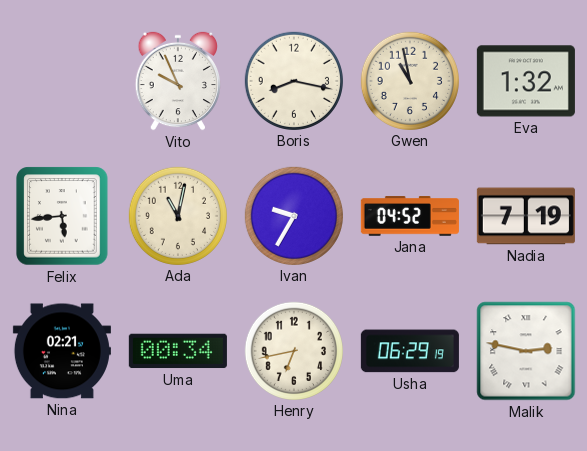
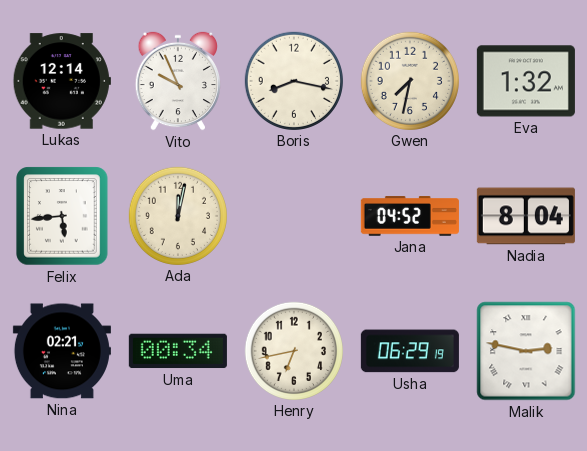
Lukas: none -> 12:14 (62, 81)
Gwen: 10:58 -> 7:32 (410, 81)
Ada: 11:02 -> 12:02 (178, 216)
Ivan: 9:35 -> none (294, 216)
Nadia: 7:19 -> 8:04 (526, 216)
